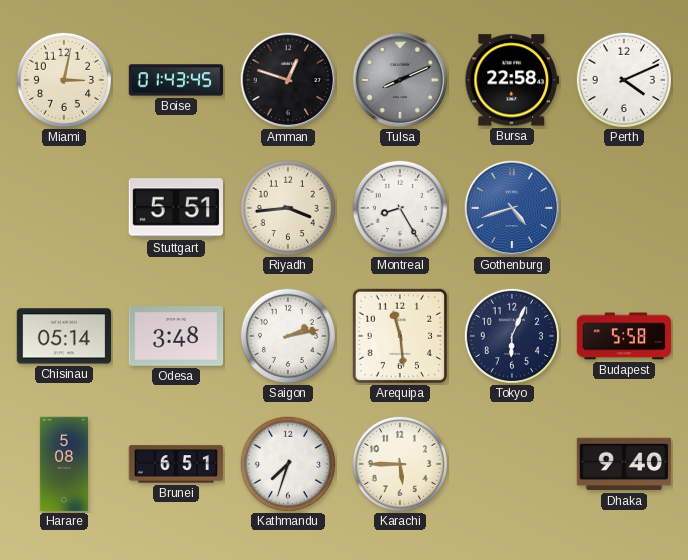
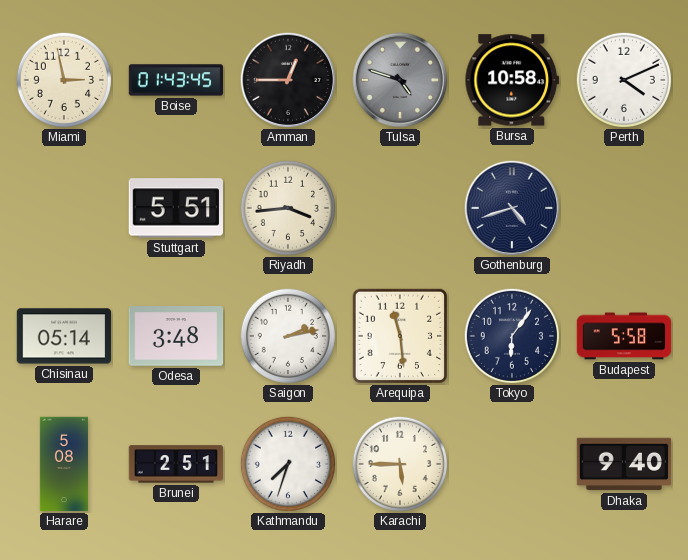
Miami: 3:02 -> 2:58 (64, 80)
Amman: 12:48 -> 12:45 (287, 79)
Tulsa: 8:11 -> 4:48 (399, 79)
Bursa: 22:58 -> 10:58 (511, 80)
Montreal: 8:25 -> none (400, 208)
Gothenburg dial: blue -> navy (511, 207)
Tokyo: 6:04 -> 6:06 (512, 336)
Brunei: 6:51 -> 2:51 (176, 464)
